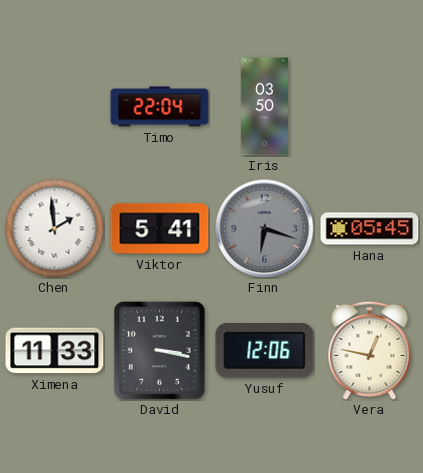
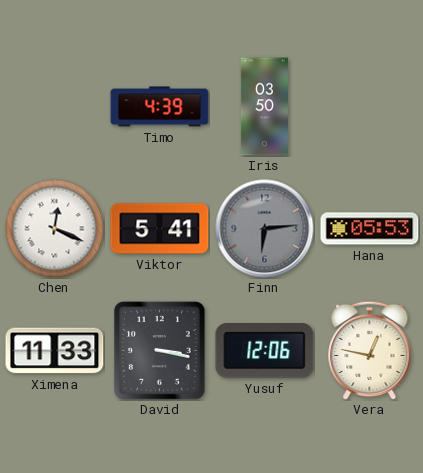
Timo: 22:04 -> 4:39 (160, 107)
Chen: 1:59 -> 12:19 (55, 229)
Finn: 6:18 -> 6:14 (265, 229)
Hana: 05:45 -> 05:53 (370, 229)
